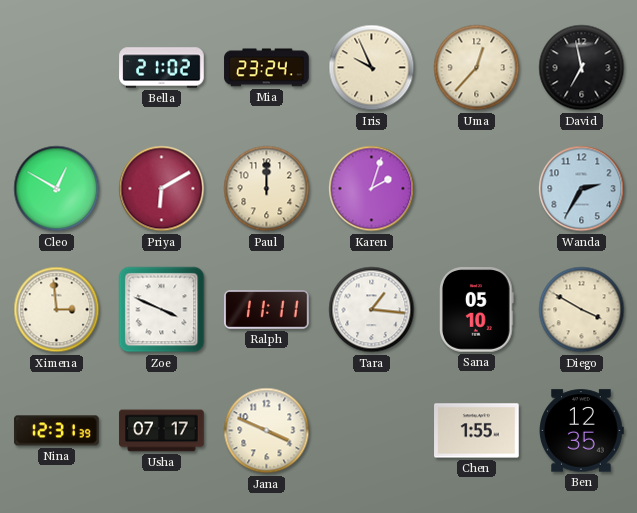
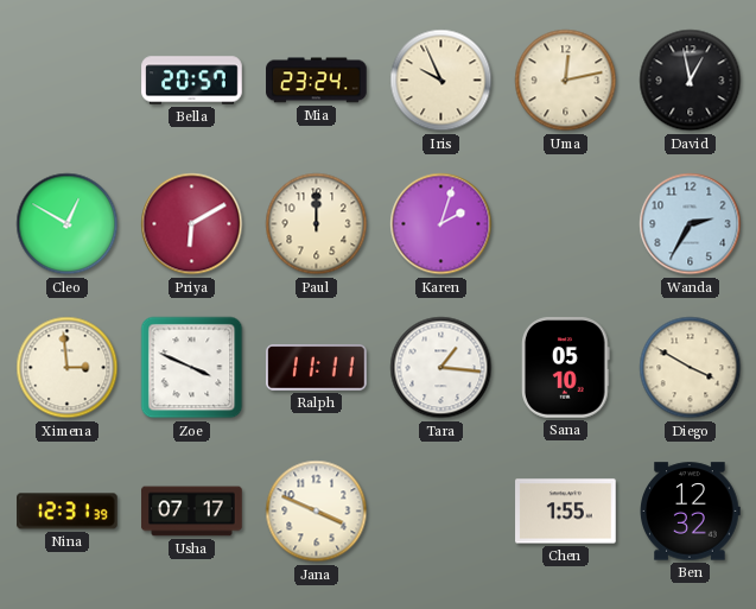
Bella: 21:02 -> 20:57 (192, 81)
Uma: 12:37 -> 12:13 (566, 81)
David: 6:58 -> 12:58 (691, 81)
Ben: 12:35 -> 12:32 (691, 512)
